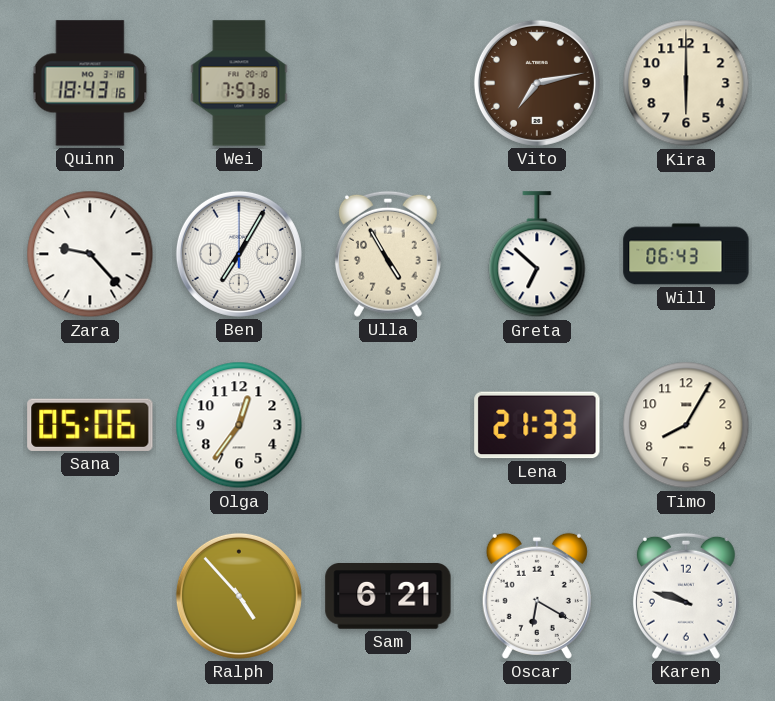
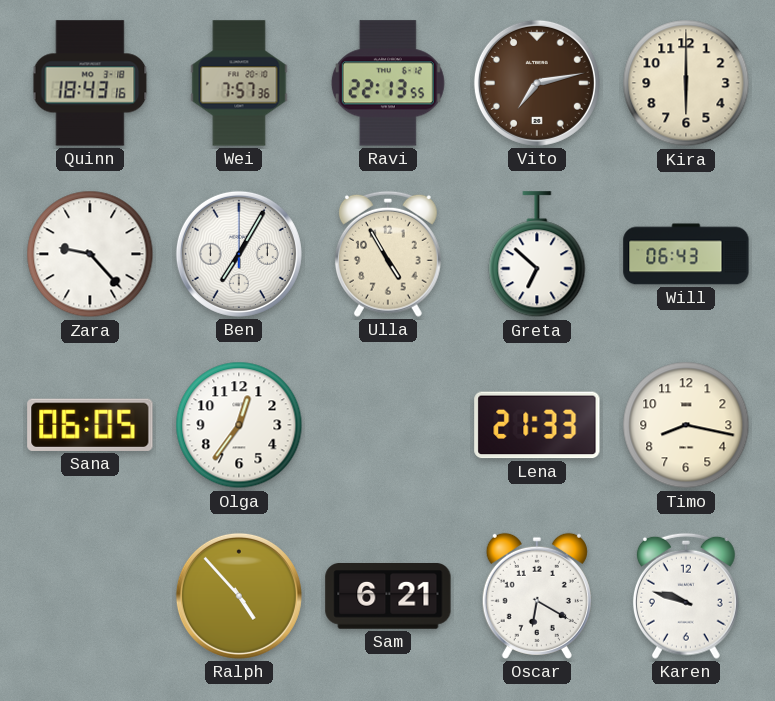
Ravi: none -> 22:13 (388, 83)
Sana: 05:06 -> 06:05 (90, 425)
Timo: 8:05 -> 8:17 (686, 425)
